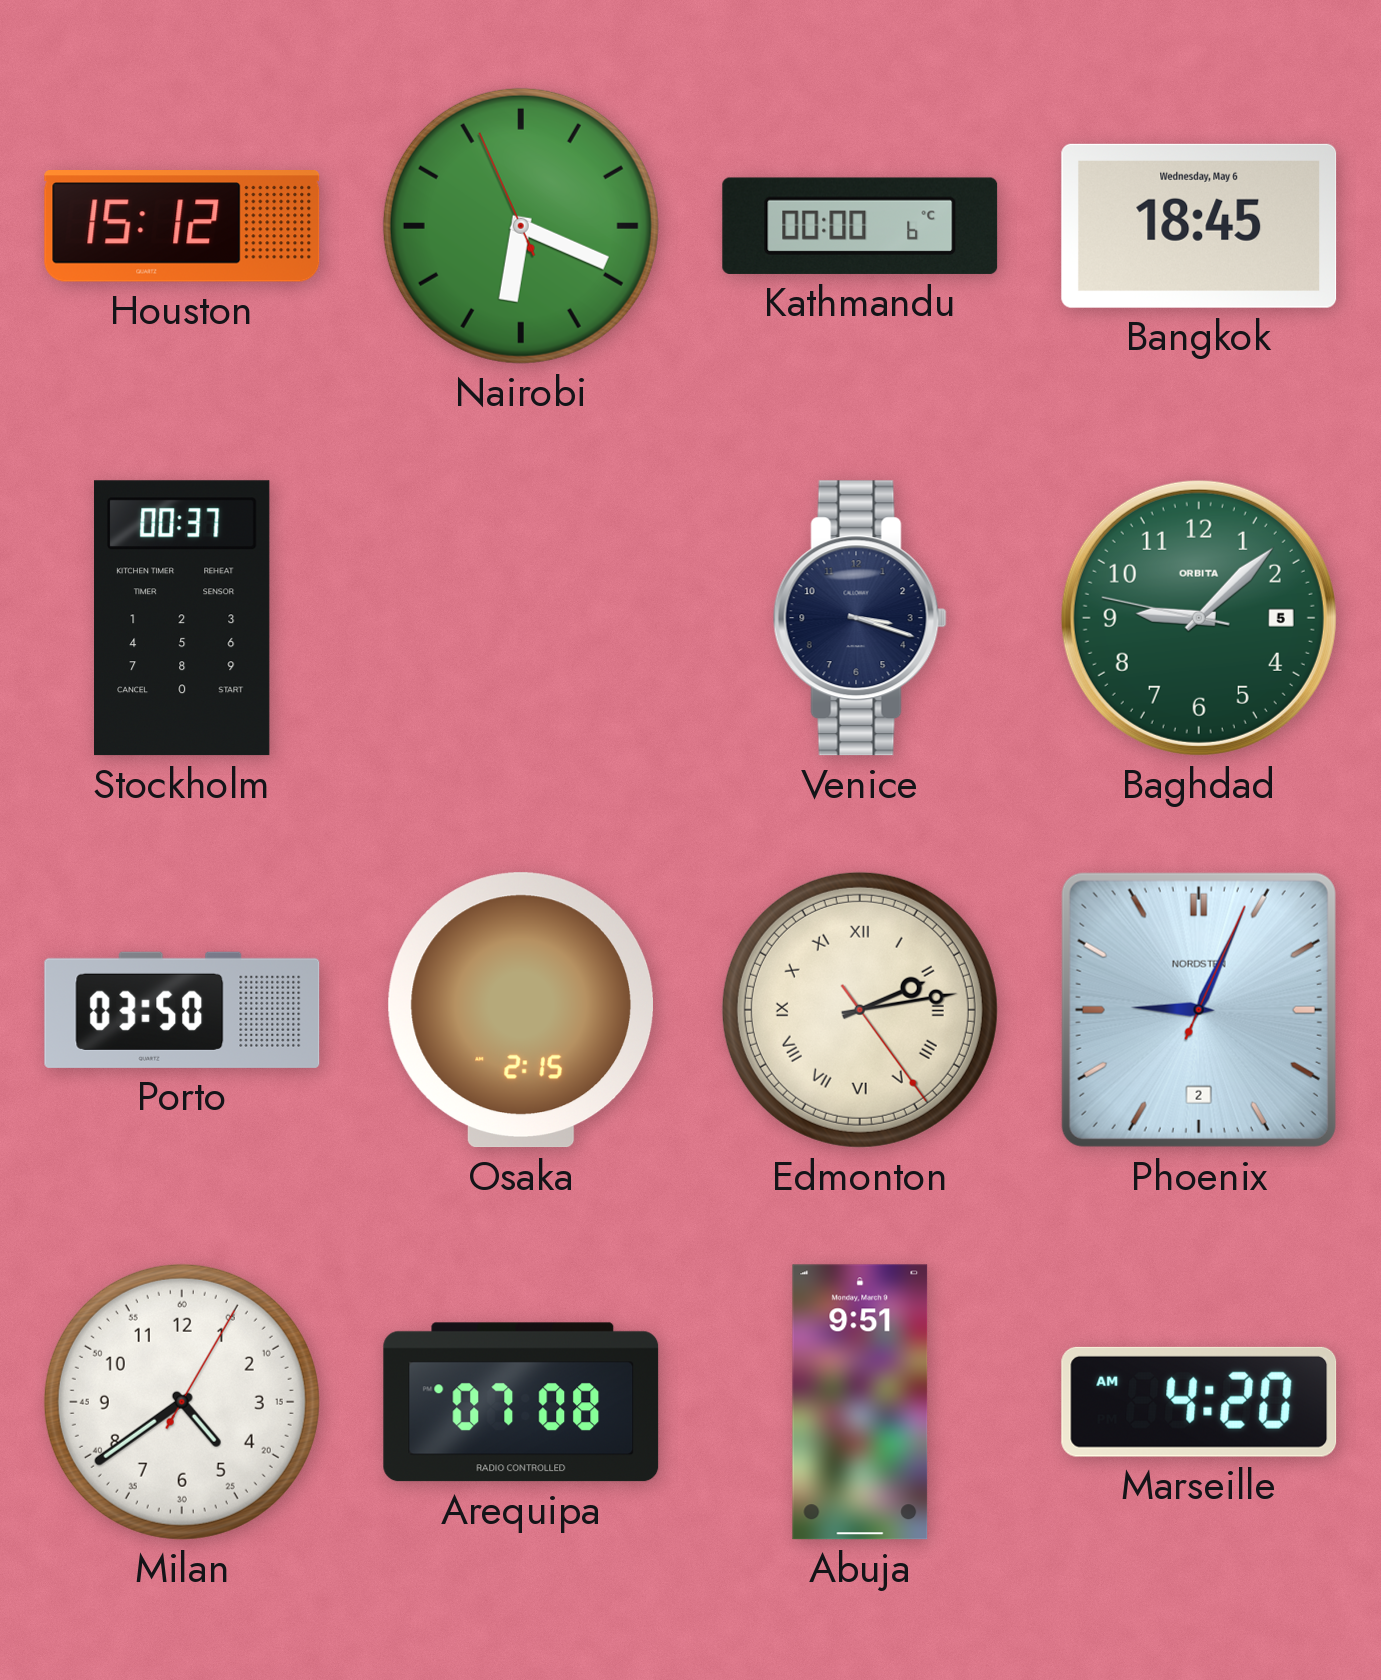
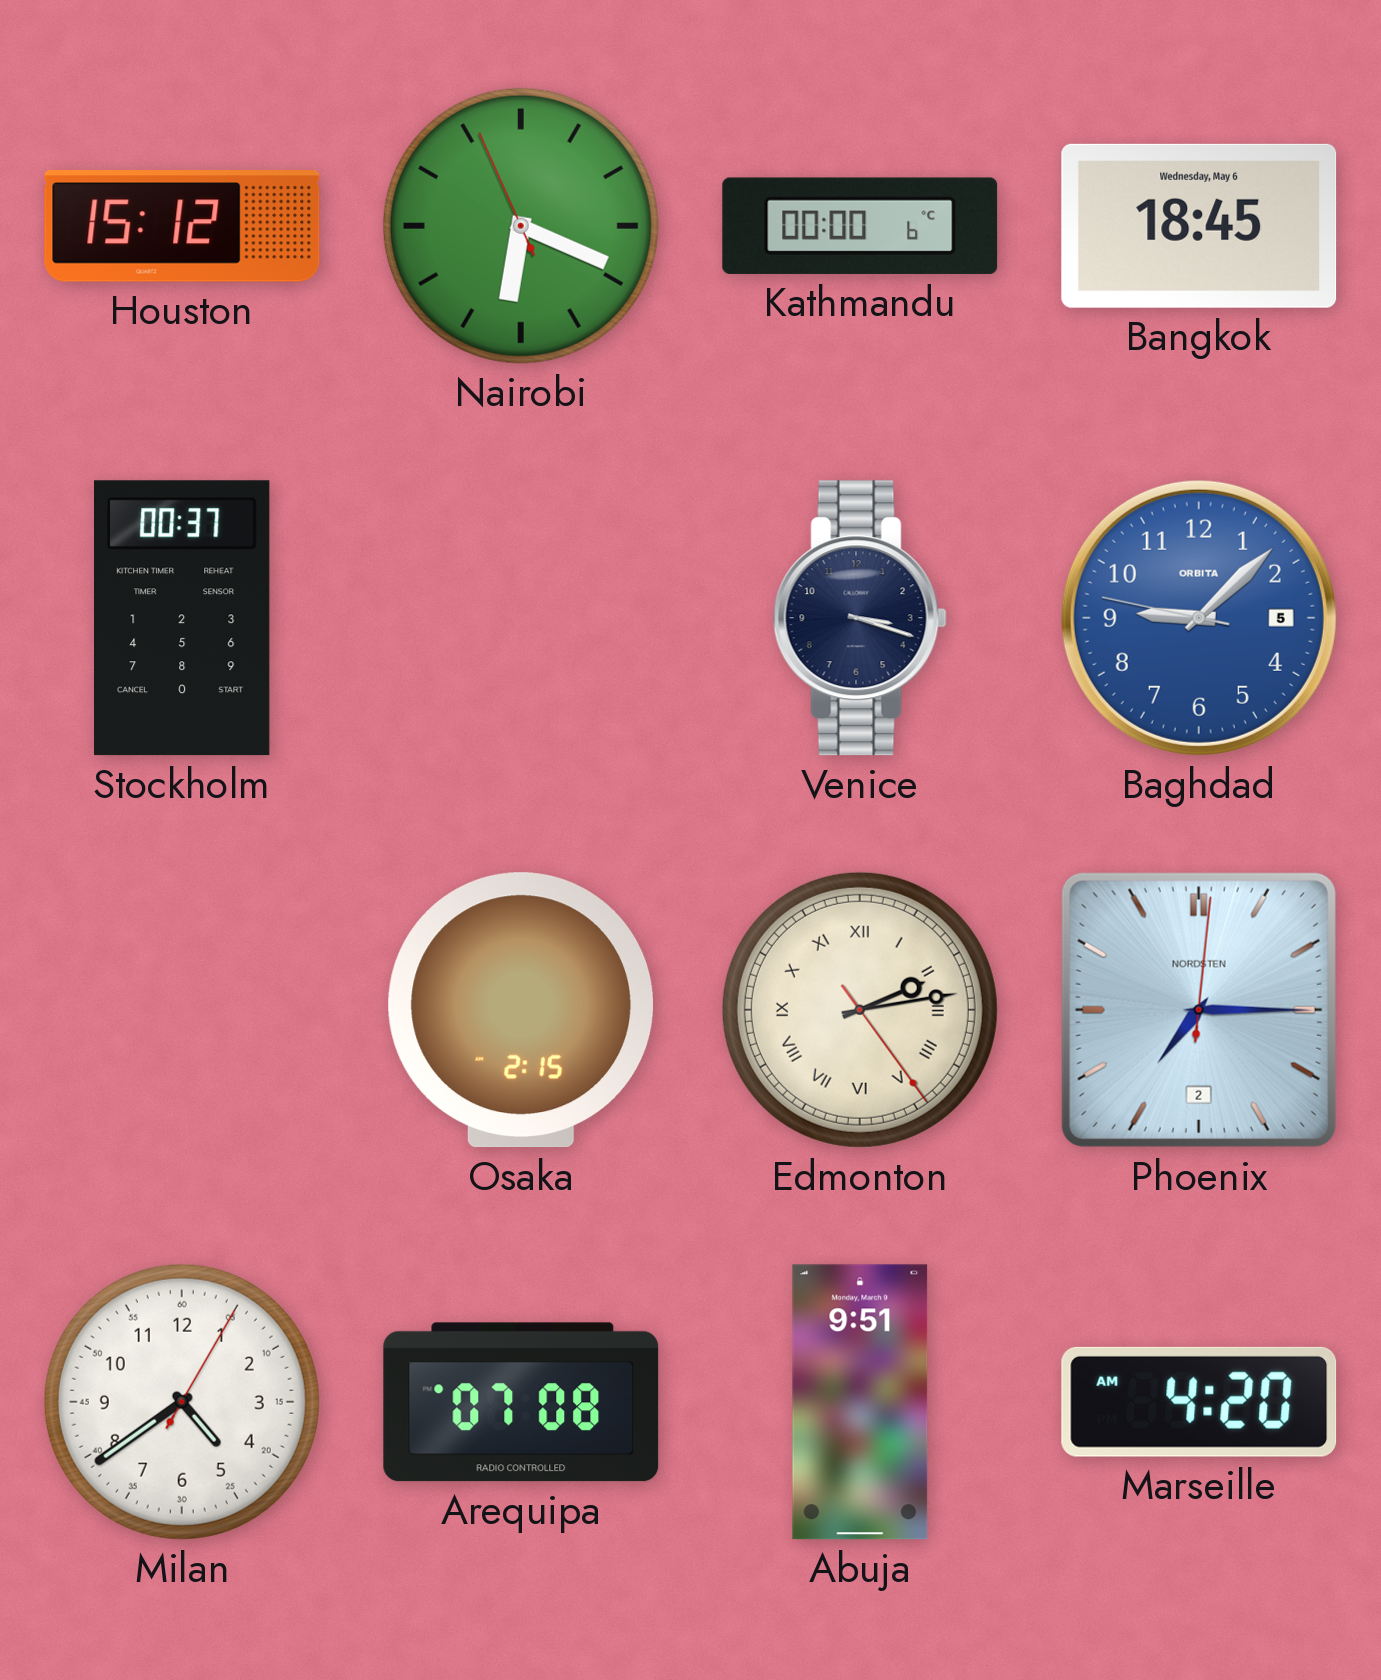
Baghdad dial: green -> blue (1199, 618)
Porto: 03:50 -> none (182, 1010)
Phoenix: 9:04 -> 7:15 (1199, 1010)
